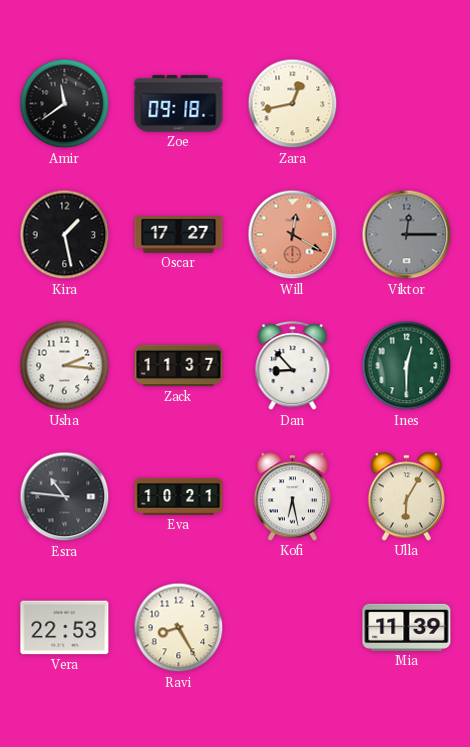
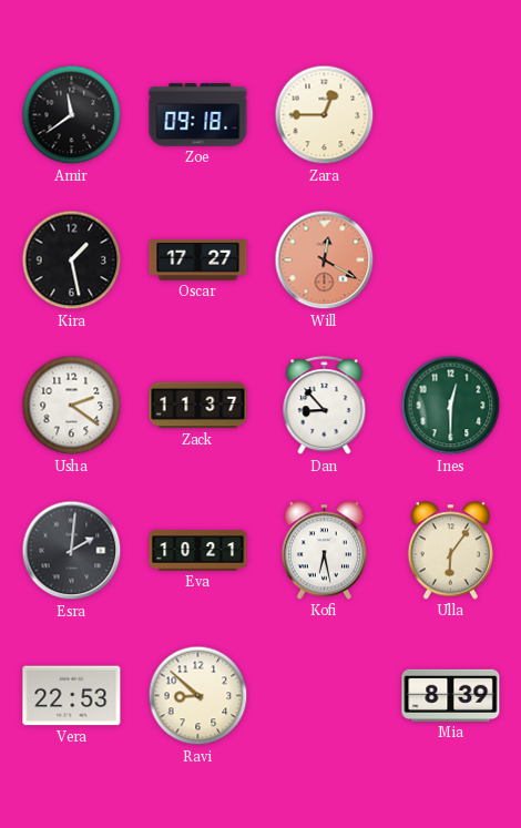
Zara: 12:43 -> 12:45 (325, 115)
Viktor: 12:15 -> none (407, 235)
Usha: 2:16 -> 2:21 (72, 406)
Esra: 10:46 -> 2:01 (72, 551)
Ulla: 6:05 -> 6:06 (450, 551)
Ravi: 8:25 -> 8:52 (198, 696)
Mia: 11:39 -> 8:39 (451, 695)
